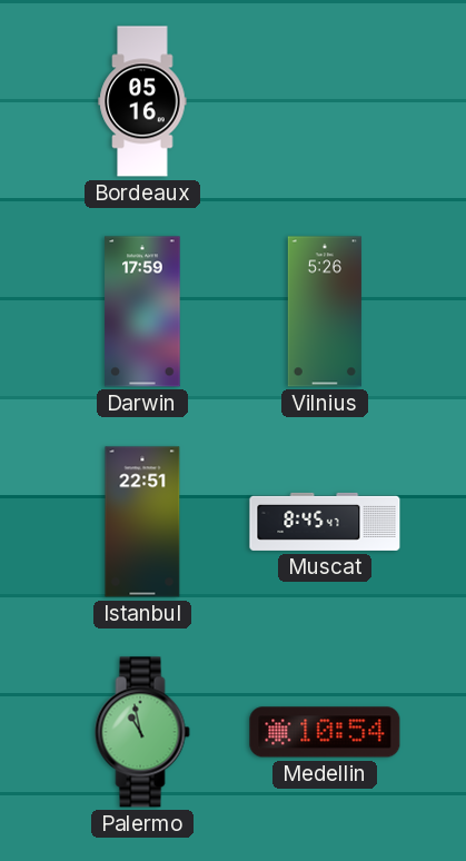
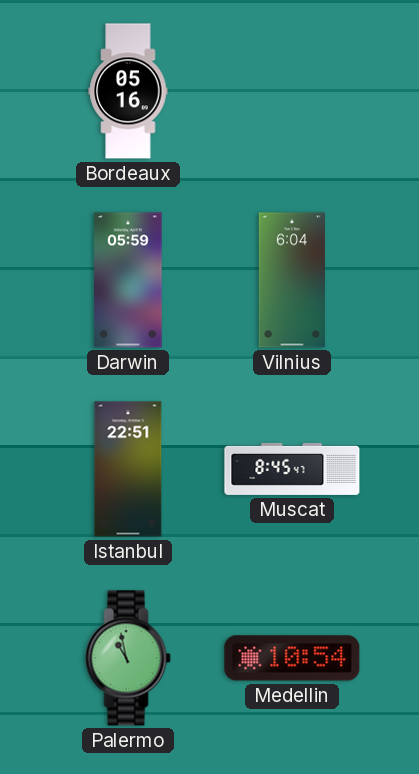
Darwin: 17:59 -> 05:59 (128, 280)
Vilnius: 5:26 -> 6:04 (292, 280)
